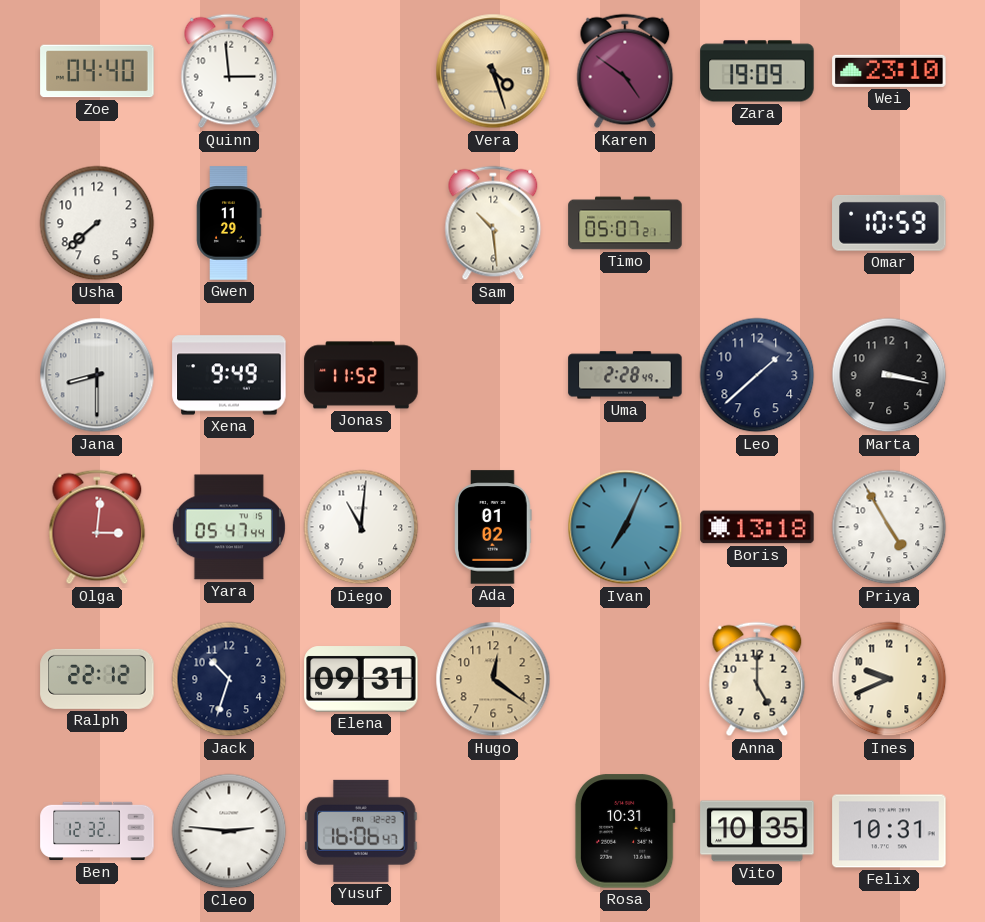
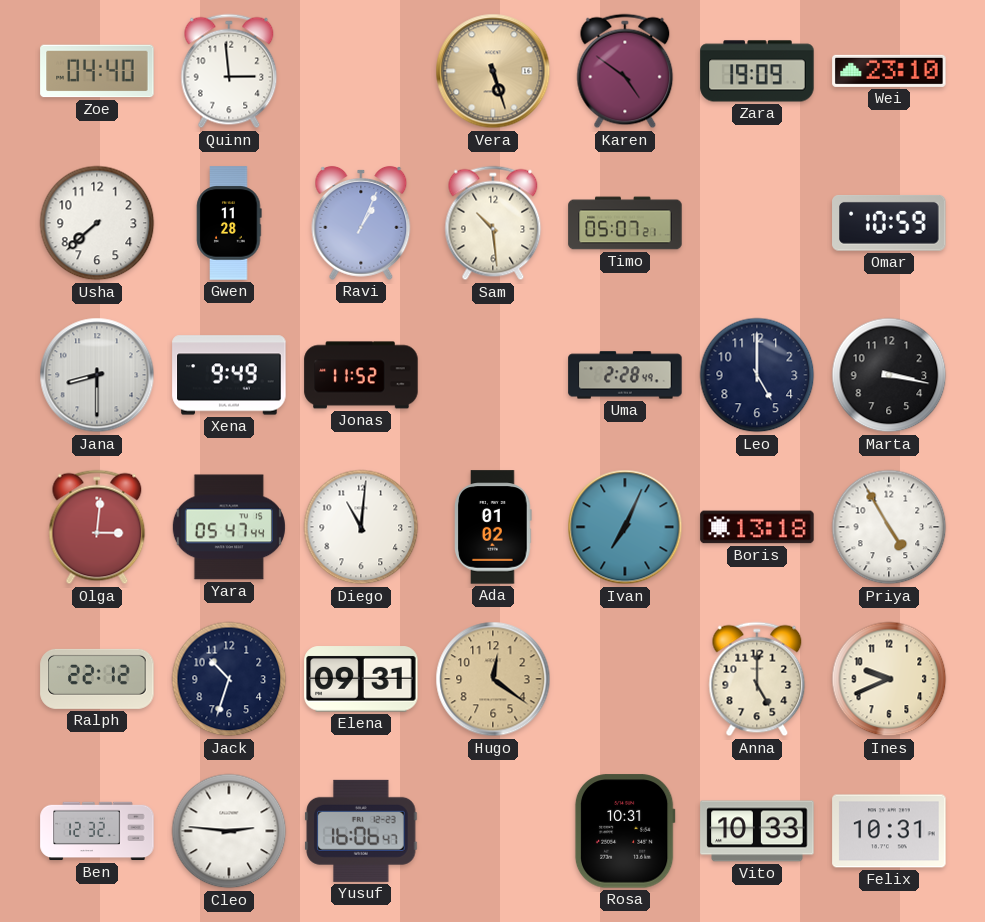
Vera: 4:27 -> 5:27 (493, 71)
Gwen: 11:29 -> 11:28 (229, 223)
Ravi: none -> 1:04 (361, 223)
Leo: 1:38 -> 5:00 (757, 375)
Vito: 10:35 -> 10:33 (757, 831)
